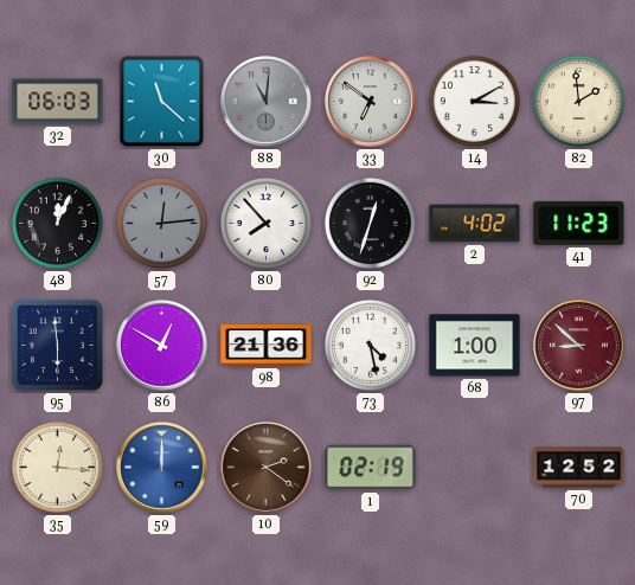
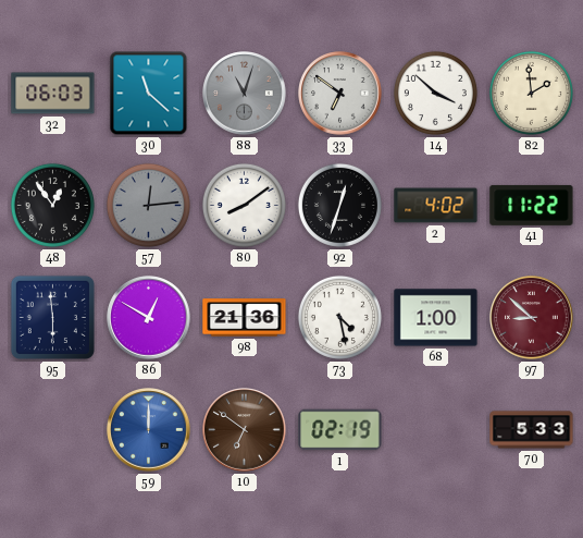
88: 11:01 -> 11:03 (245, 94)
14: 3:10 -> 3:52 (435, 93)
48: 12:04 -> 12:54 (52, 205)
80: 7:53 -> 8:09 (244, 205)
41: 11:23 -> 11:22 (532, 205)
35: 12:16 -> none (57, 467)
10: 2:21 -> 6:51 (245, 430)
70: 12:52 -> 5:33 (532, 430)
